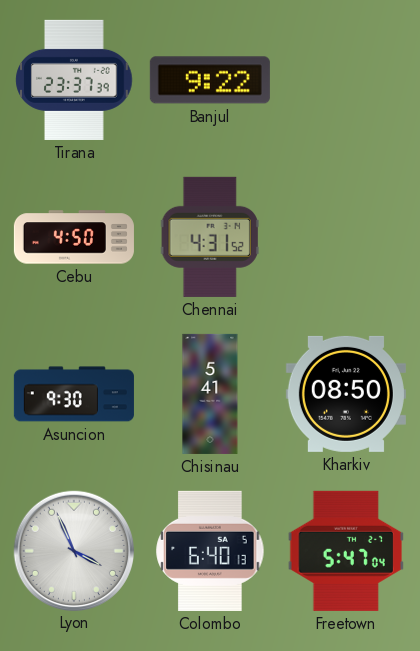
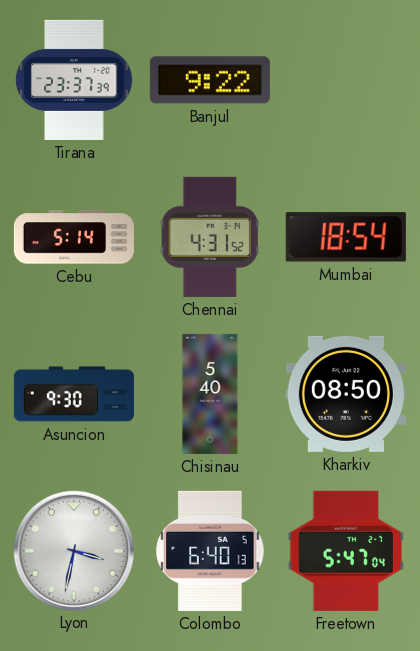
Cebu: 4:50 -> 5:14 (74, 237)
Mumbai: none -> 18:54 (346, 237)
Chisinau: 5:41 -> 5:40 (210, 394)
Lyon: 3:56 -> 3:32 (73, 550)
